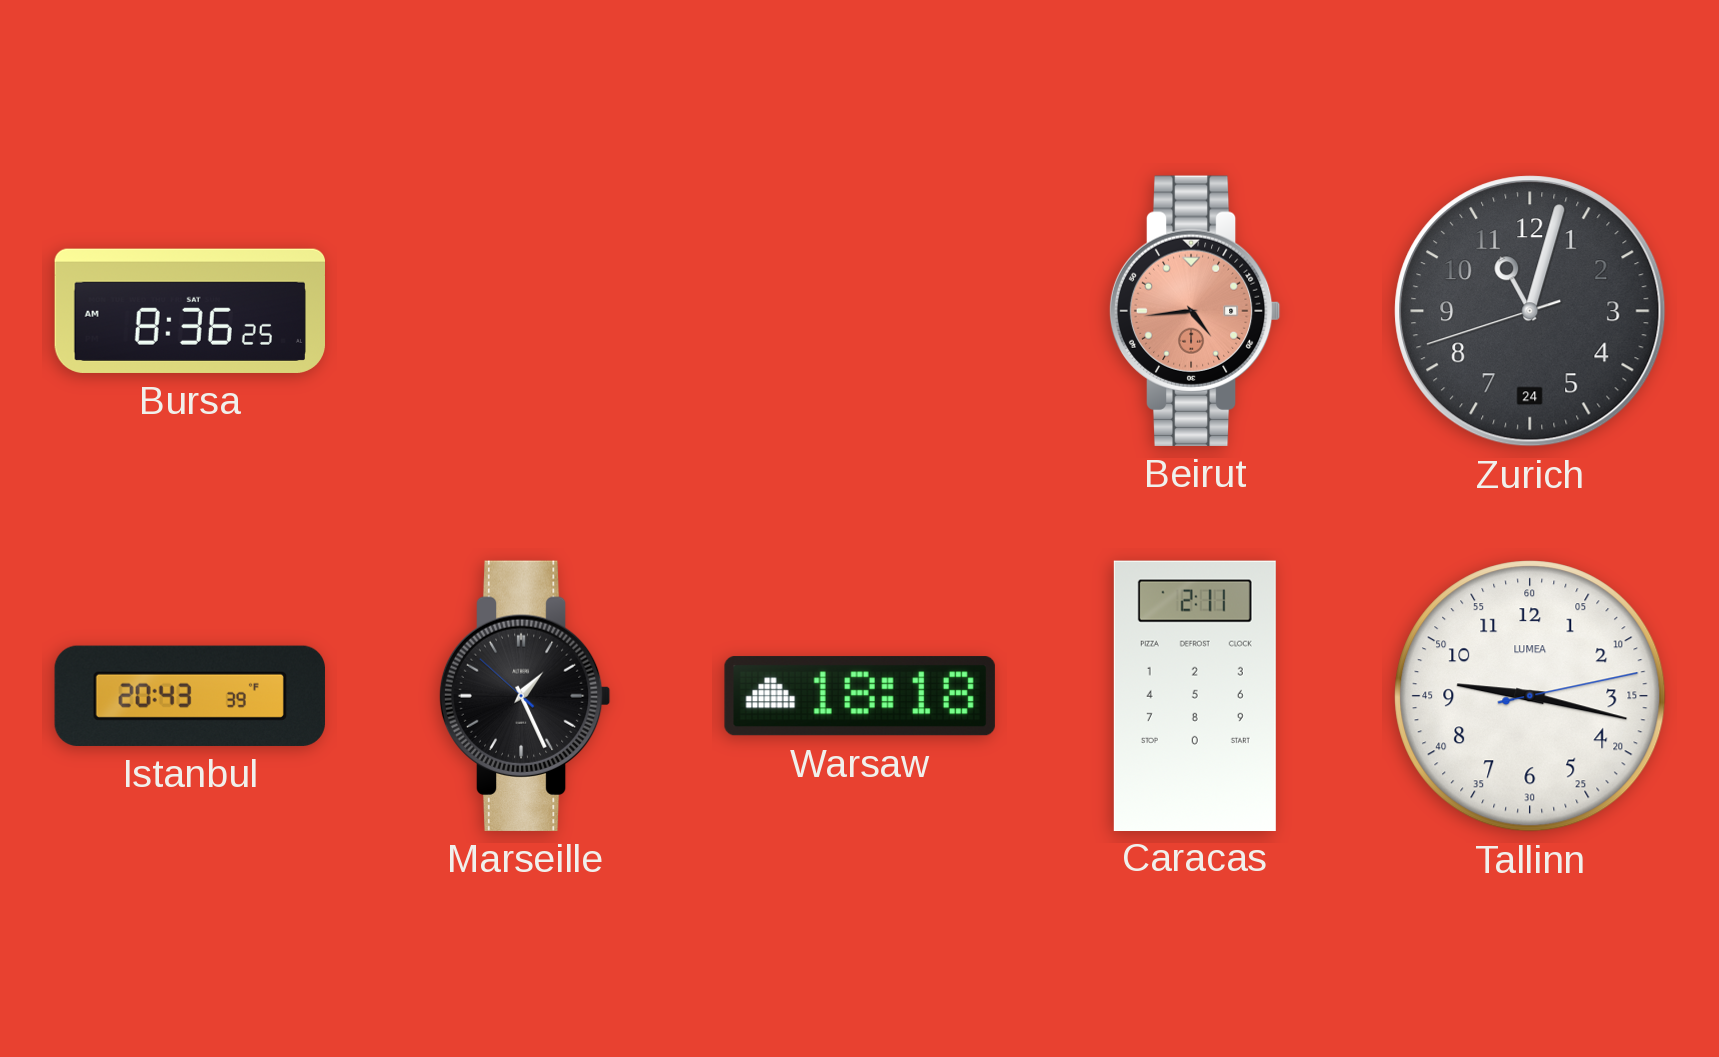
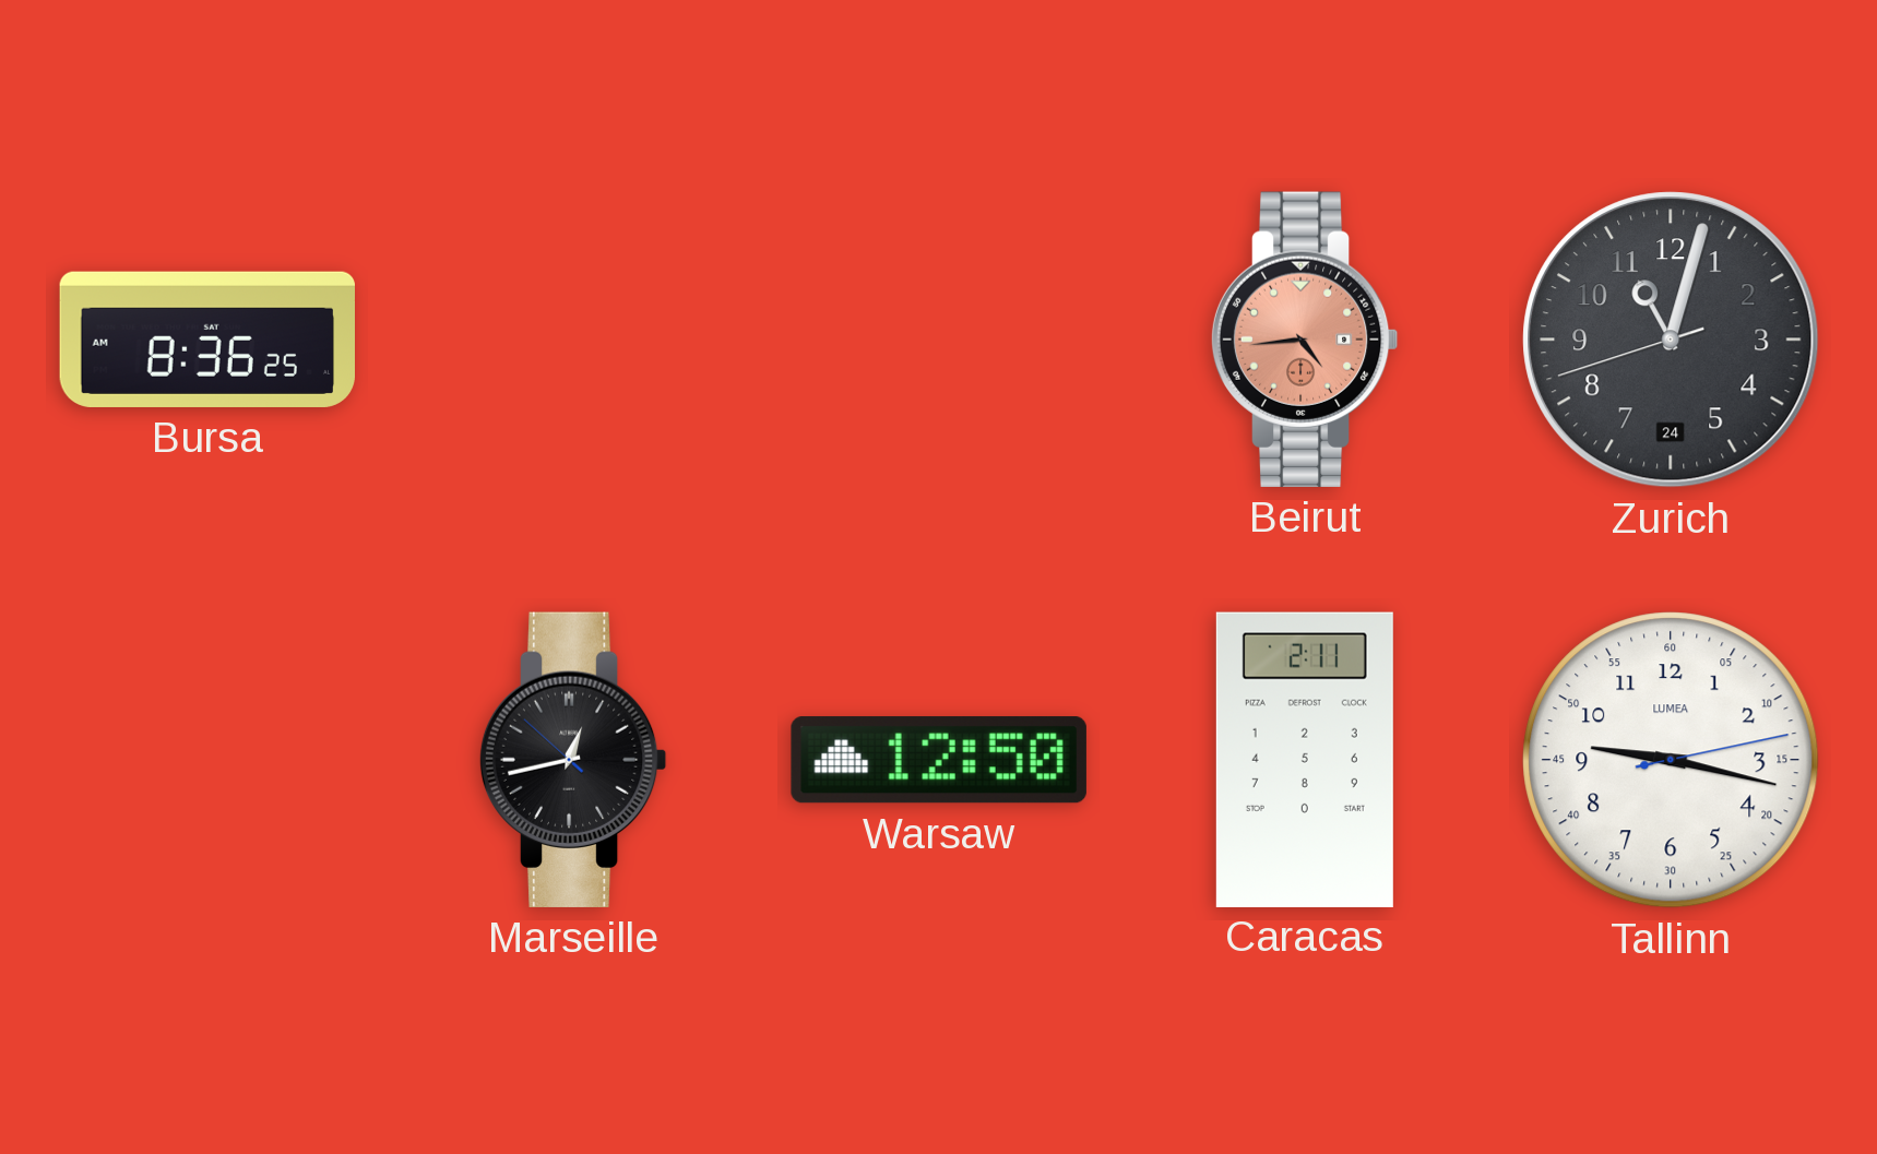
Istanbul: 20:43 -> none (189, 696)
Marseille: 1:25 -> 12:42 (573, 760)
Warsaw: 18:18 -> 12:50 (939, 760)
